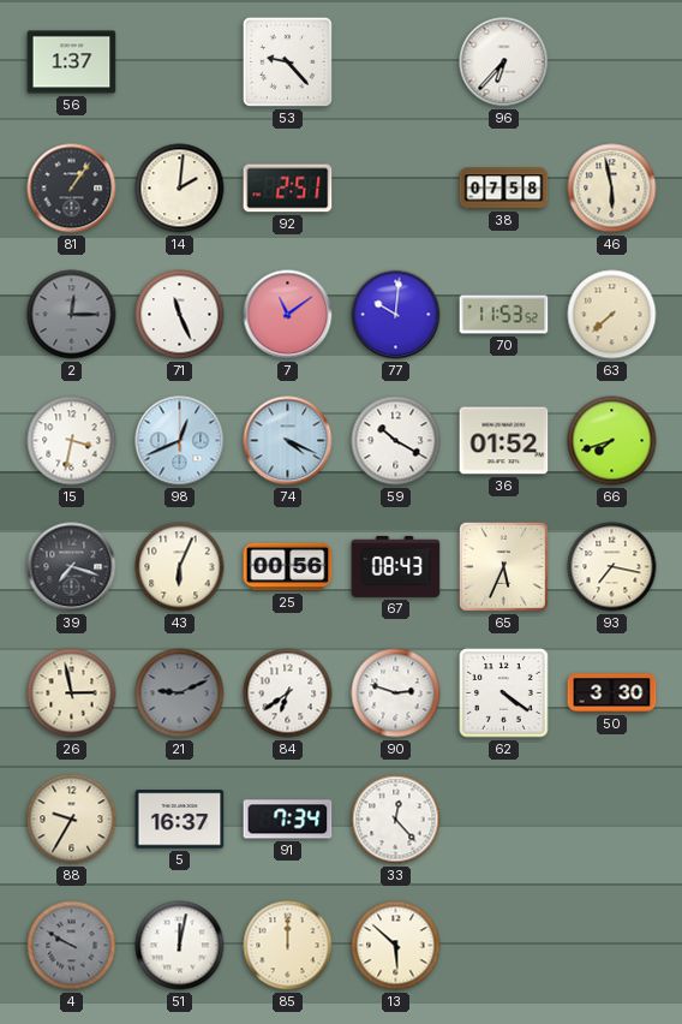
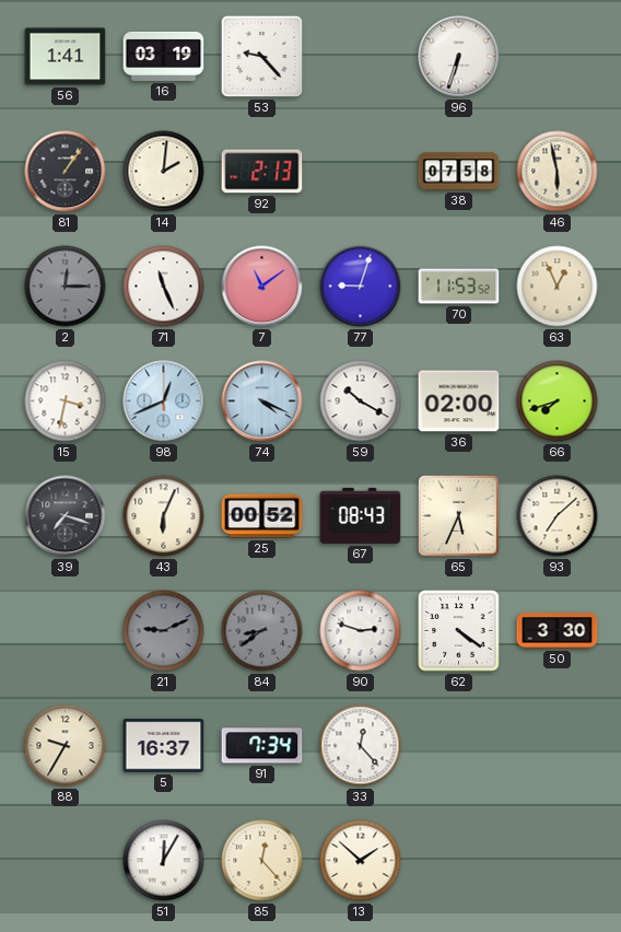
56: 1:37 -> 1:41 (66, 57)
16: none -> 03:19 (164, 56)
96: 6:37 -> 6:33 (459, 57)
92: 2:51 -> 2:13 (262, 172)
77: 10:01 -> 9:03 (361, 287)
63: 7:38 -> 12:56 (558, 287)
36: 01:52 -> 02:00 (459, 401)
25: 00:56 -> 00:52 (262, 516)
93: 7:17 -> 7:08 (558, 516)
26: 2:58 -> none (72, 693)
84: 6:39 -> 8:39 (262, 631)
84 dial: white -> grey (262, 631)
4: 9:50 -> none (72, 946)
51: 12:02 -> 12:05 (164, 861)
85: 12:00 -> 12:23 (262, 861)
13: 5:52 -> 1:52 (361, 861)
